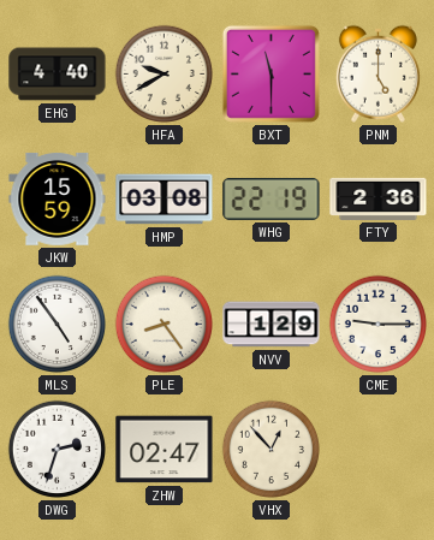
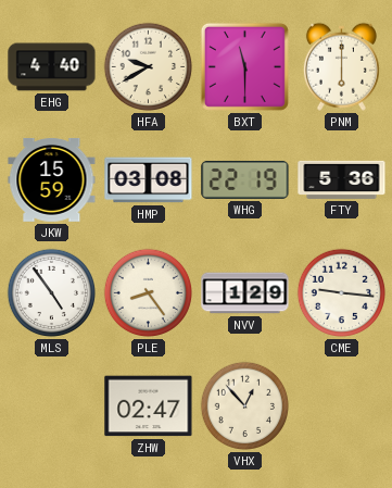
PNM: 5:00 -> 6:00 (341, 66)
FTY: 2:36 -> 5:36 (342, 179)
CME: 9:15 -> 9:16 (341, 293)
DWG: 2:33 -> none (57, 450)
